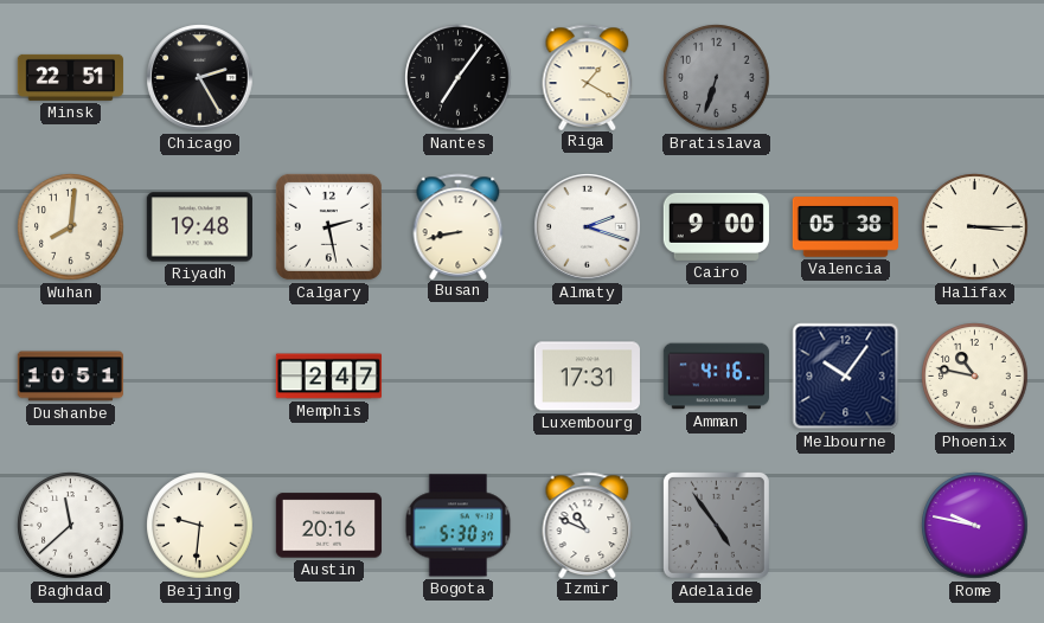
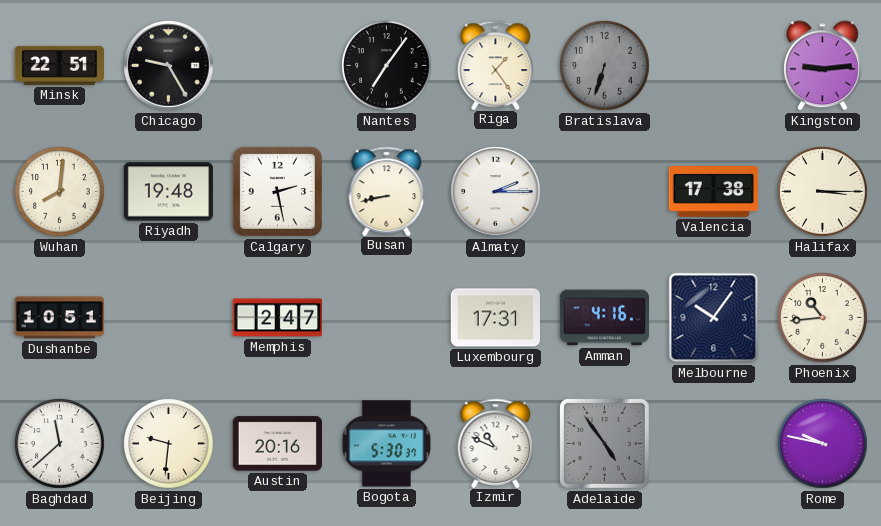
Chicago: 2:25 -> 9:25 (169, 66)
Riga: 1:20 -> 1:24 (496, 65)
Kingston: none -> 9:14 (822, 66)
Almaty: 2:18 -> 2:15 (496, 192)
Cairo: 9:00 -> none (716, 226)
Valencia: 05:38 -> 17:38 (713, 192)
Phoenix: 10:47 -> 10:44 (823, 318)
